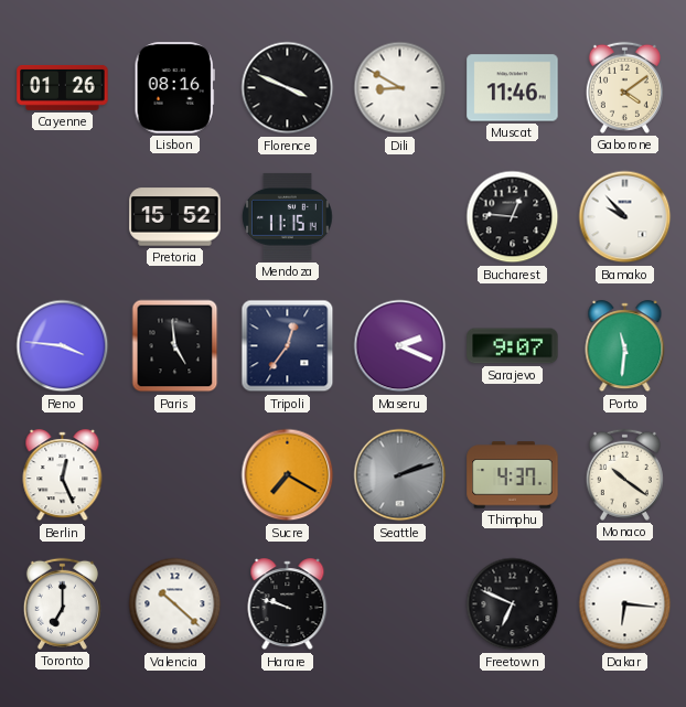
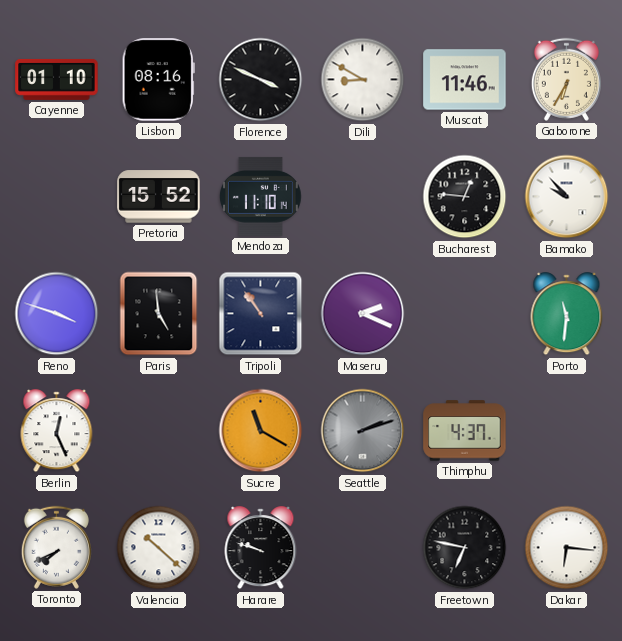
Cayenne: 01:26 -> 01:10 (57, 79)
Gaborone: 4:09 -> 6:35 (566, 79)
Mendoza: 11:15 -> 11:10 (260, 196)
Reno: 3:46 -> 3:48 (57, 314)
Tripoli: 12:36 -> 10:54 (261, 314)
Sarajevo: 9:07 -> none (513, 346)
Sucre: 7:20 -> 11:20 (261, 431)
Monaco: 10:21 -> none (624, 474)
Toronto: 7:00 -> 7:41 (56, 547)
Freetown: 6:49 -> 6:47 (465, 548)
